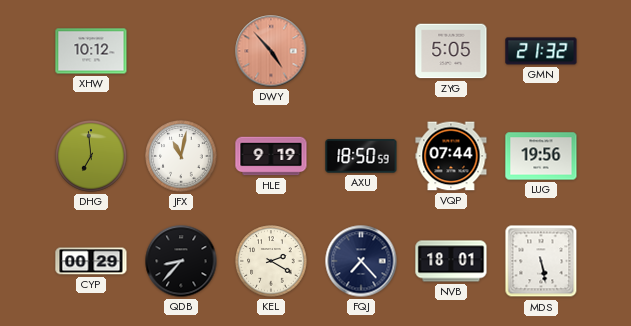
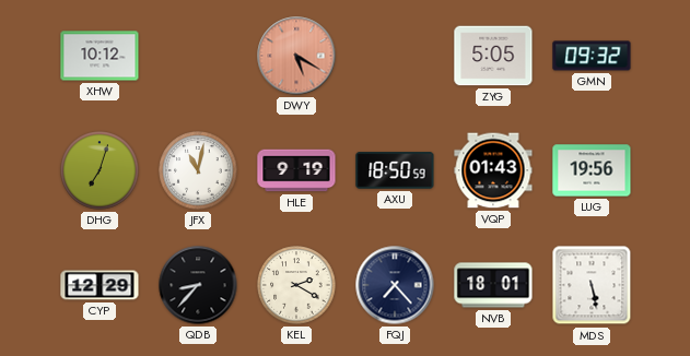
DWY: 4:53 -> 5:20 (296, 56)
GMN: 21:32 -> 09:32 (592, 56)
DHG: 6:59 -> 7:03 (100, 170)
VQP: 07:44 -> 01:43 (493, 170)
CYP: 00:29 -> 12:29 (100, 285)
